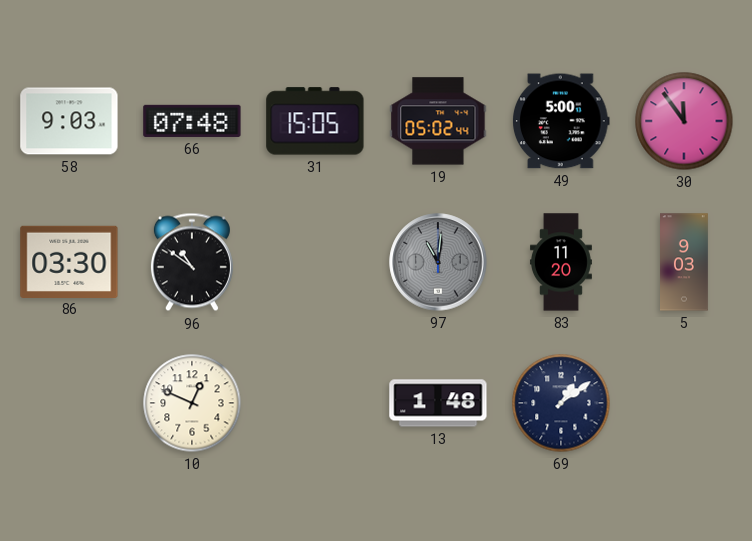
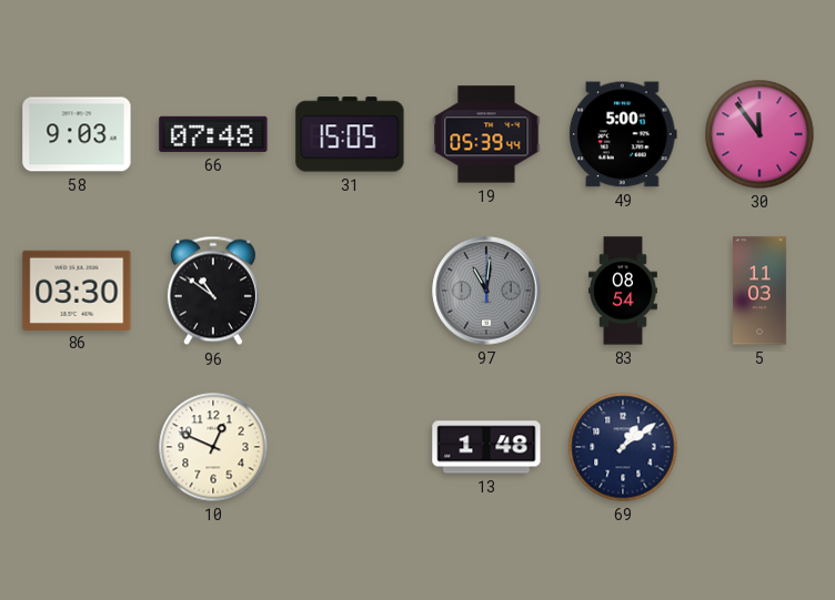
19: 05:02 -> 05:39 (486, 134)
83: 11:20 -> 08:54 (623, 291)
5: 9:03 -> 11:03 (761, 291)
